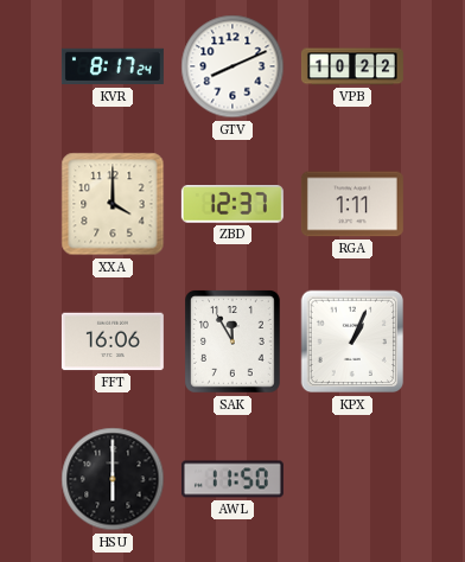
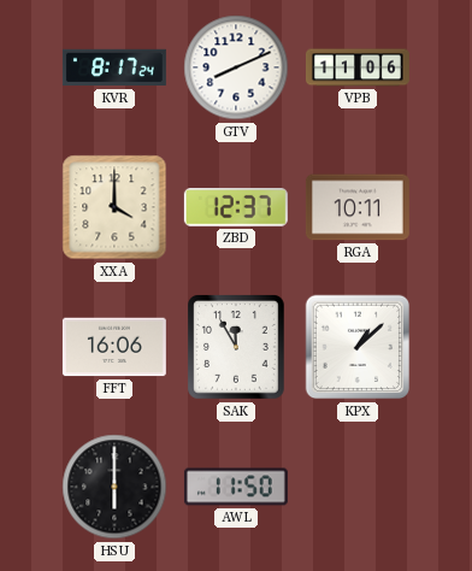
VPB: 10:22 -> 11:06 (358, 67)
RGA: 1:11 -> 10:11 (358, 207)
KPX: 1:04 -> 1:08 (358, 347)
